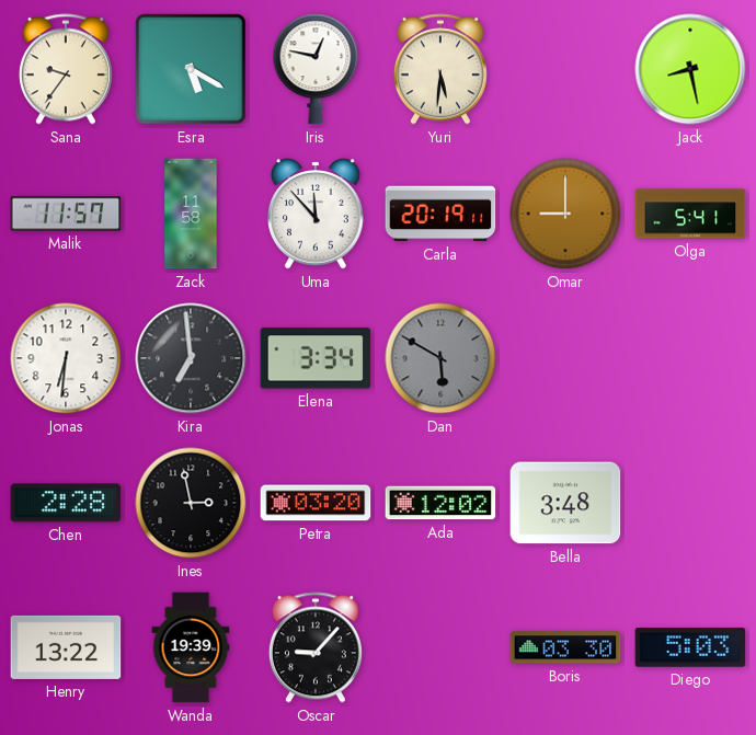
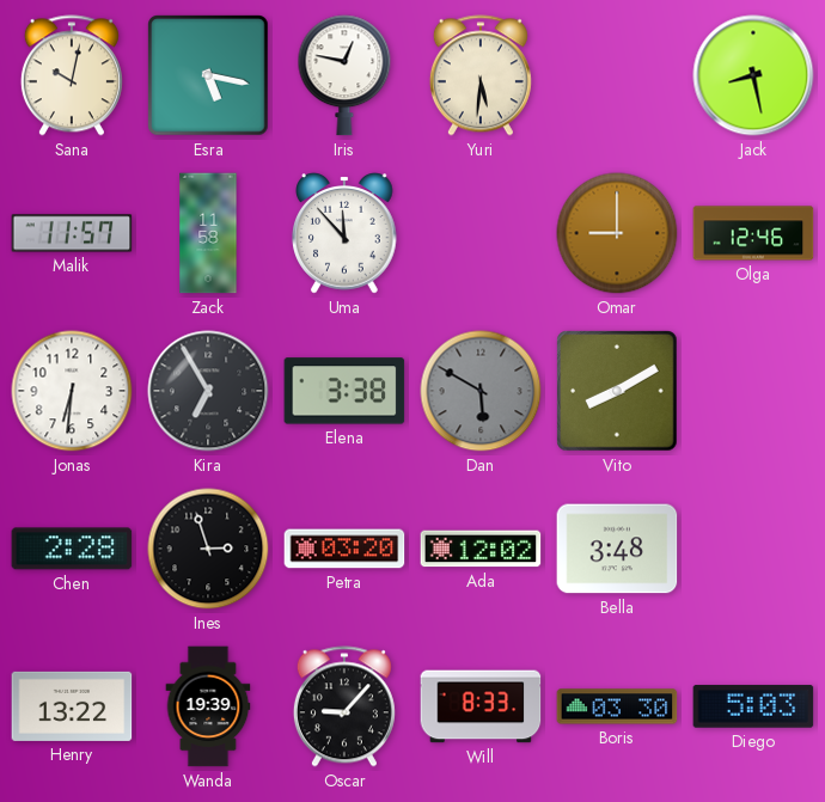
Sana: 9:36 -> 10:02 (72, 75)
Esra: 5:20 -> 5:17 (208, 75)
Carla: 20:19 -> none (440, 214)
Olga: 5:41 -> 12:46 (753, 233)
Kira: 6:59 -> 6:55 (208, 391)
Elena: 3:34 -> 3:38 (344, 391)
Vito: none -> 8:10 (617, 391)
Ines: 2:58 -> 2:57 (208, 549)
Will: none -> 8:33 (481, 706)
